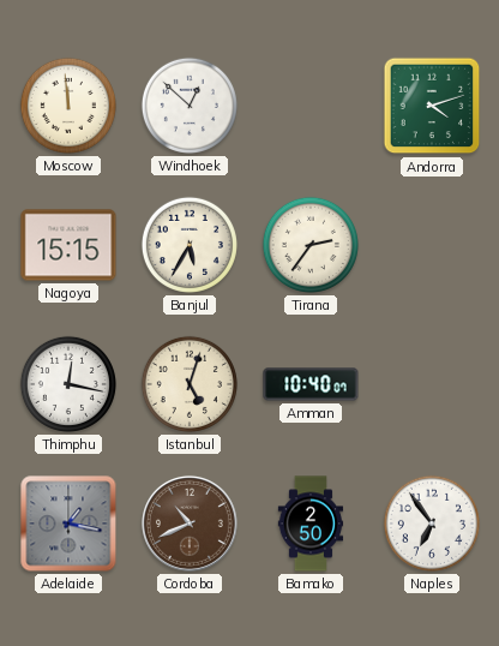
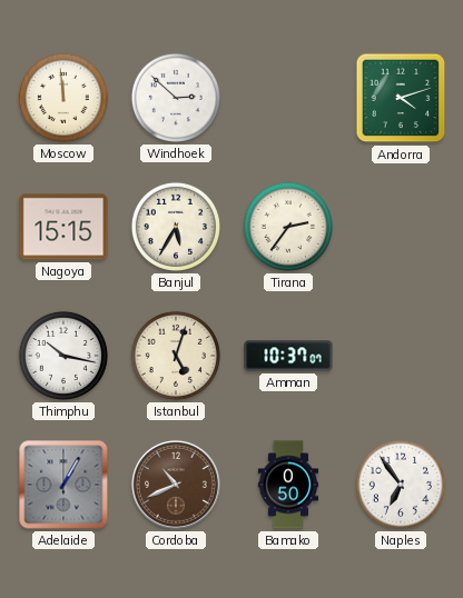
Windhoek: 12:52 -> 2:52 (176, 98)
Thimphu: 12:17 -> 10:17 (63, 356)
Amman: 10:40 -> 10:37 (288, 356)
Adelaide: 1:17 -> 1:05 (63, 485)
Bamako: 2:50 -> 0:50 (288, 485)
